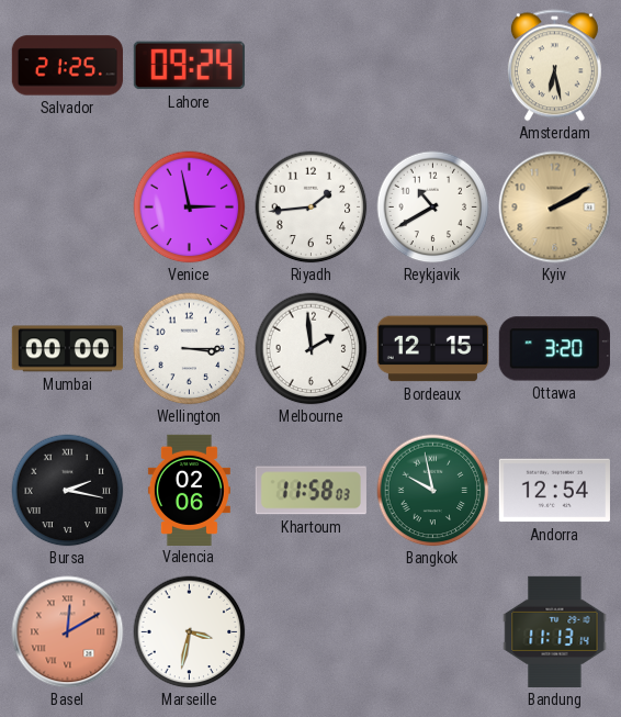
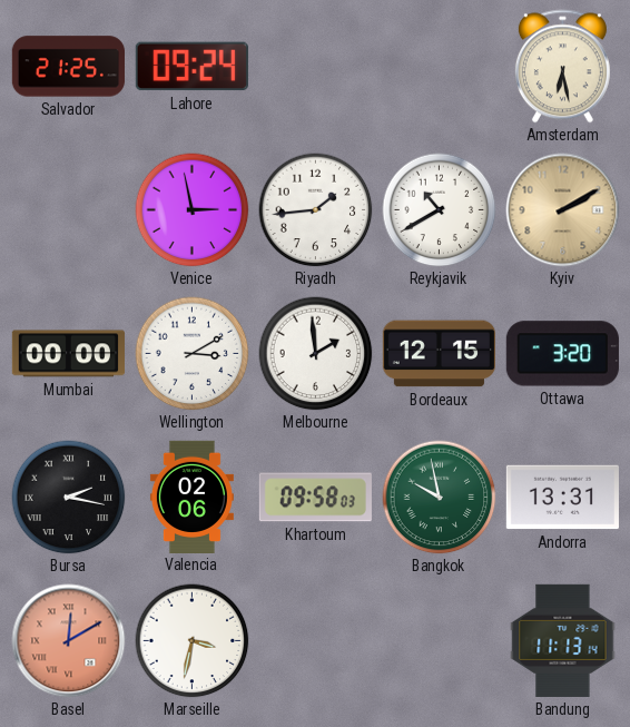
Wellington: 3:15 -> 3:10 (193, 354)
Khartoum: 11:58 -> 09:58 (315, 498)
Andorra: 12:54 -> 13:31 (562, 498)
